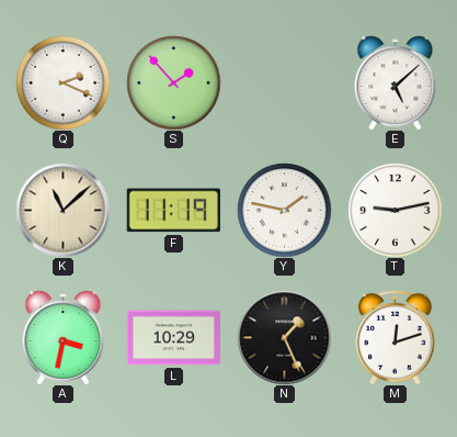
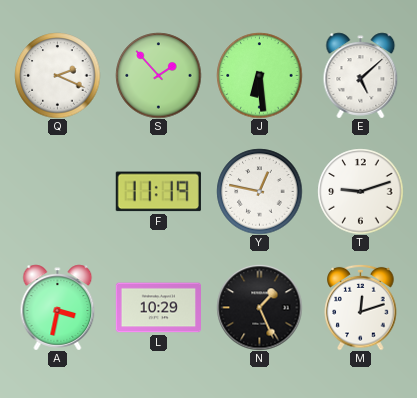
J: none -> 6:29 (259, 75)
K: 11:08 -> none (62, 210)
Y: 1:47 -> 12:47 (259, 191)
T: 9:13 -> 9:12 (360, 191)
